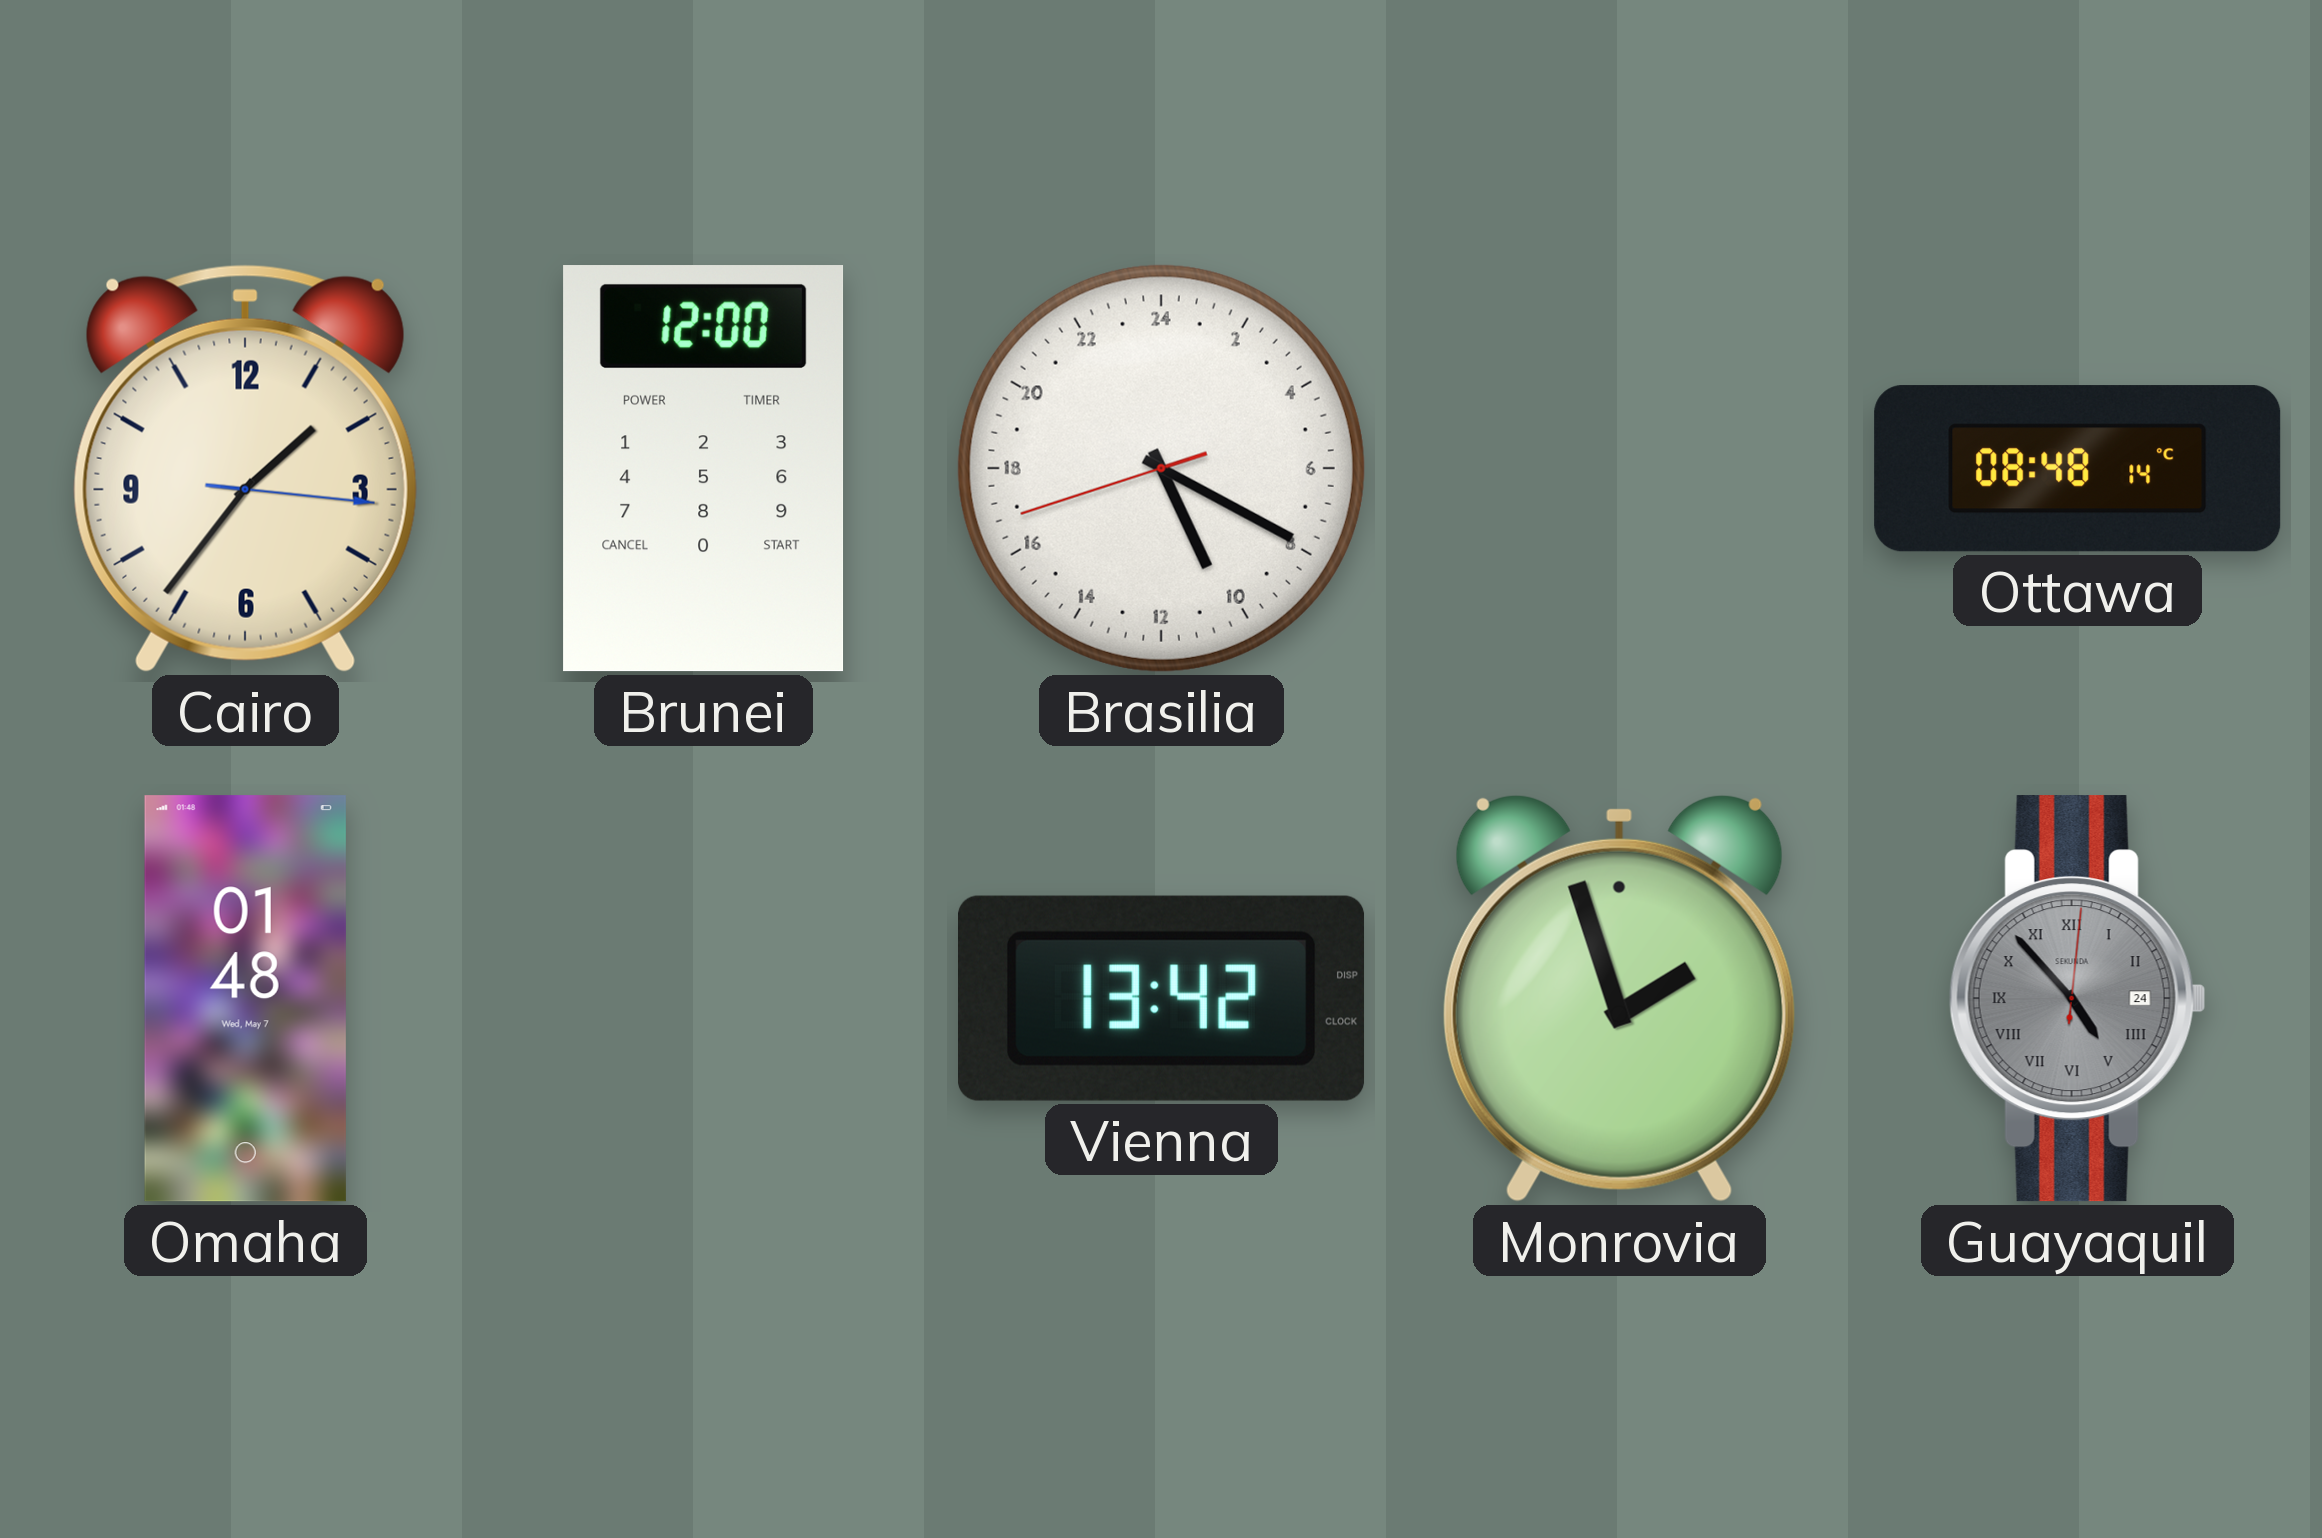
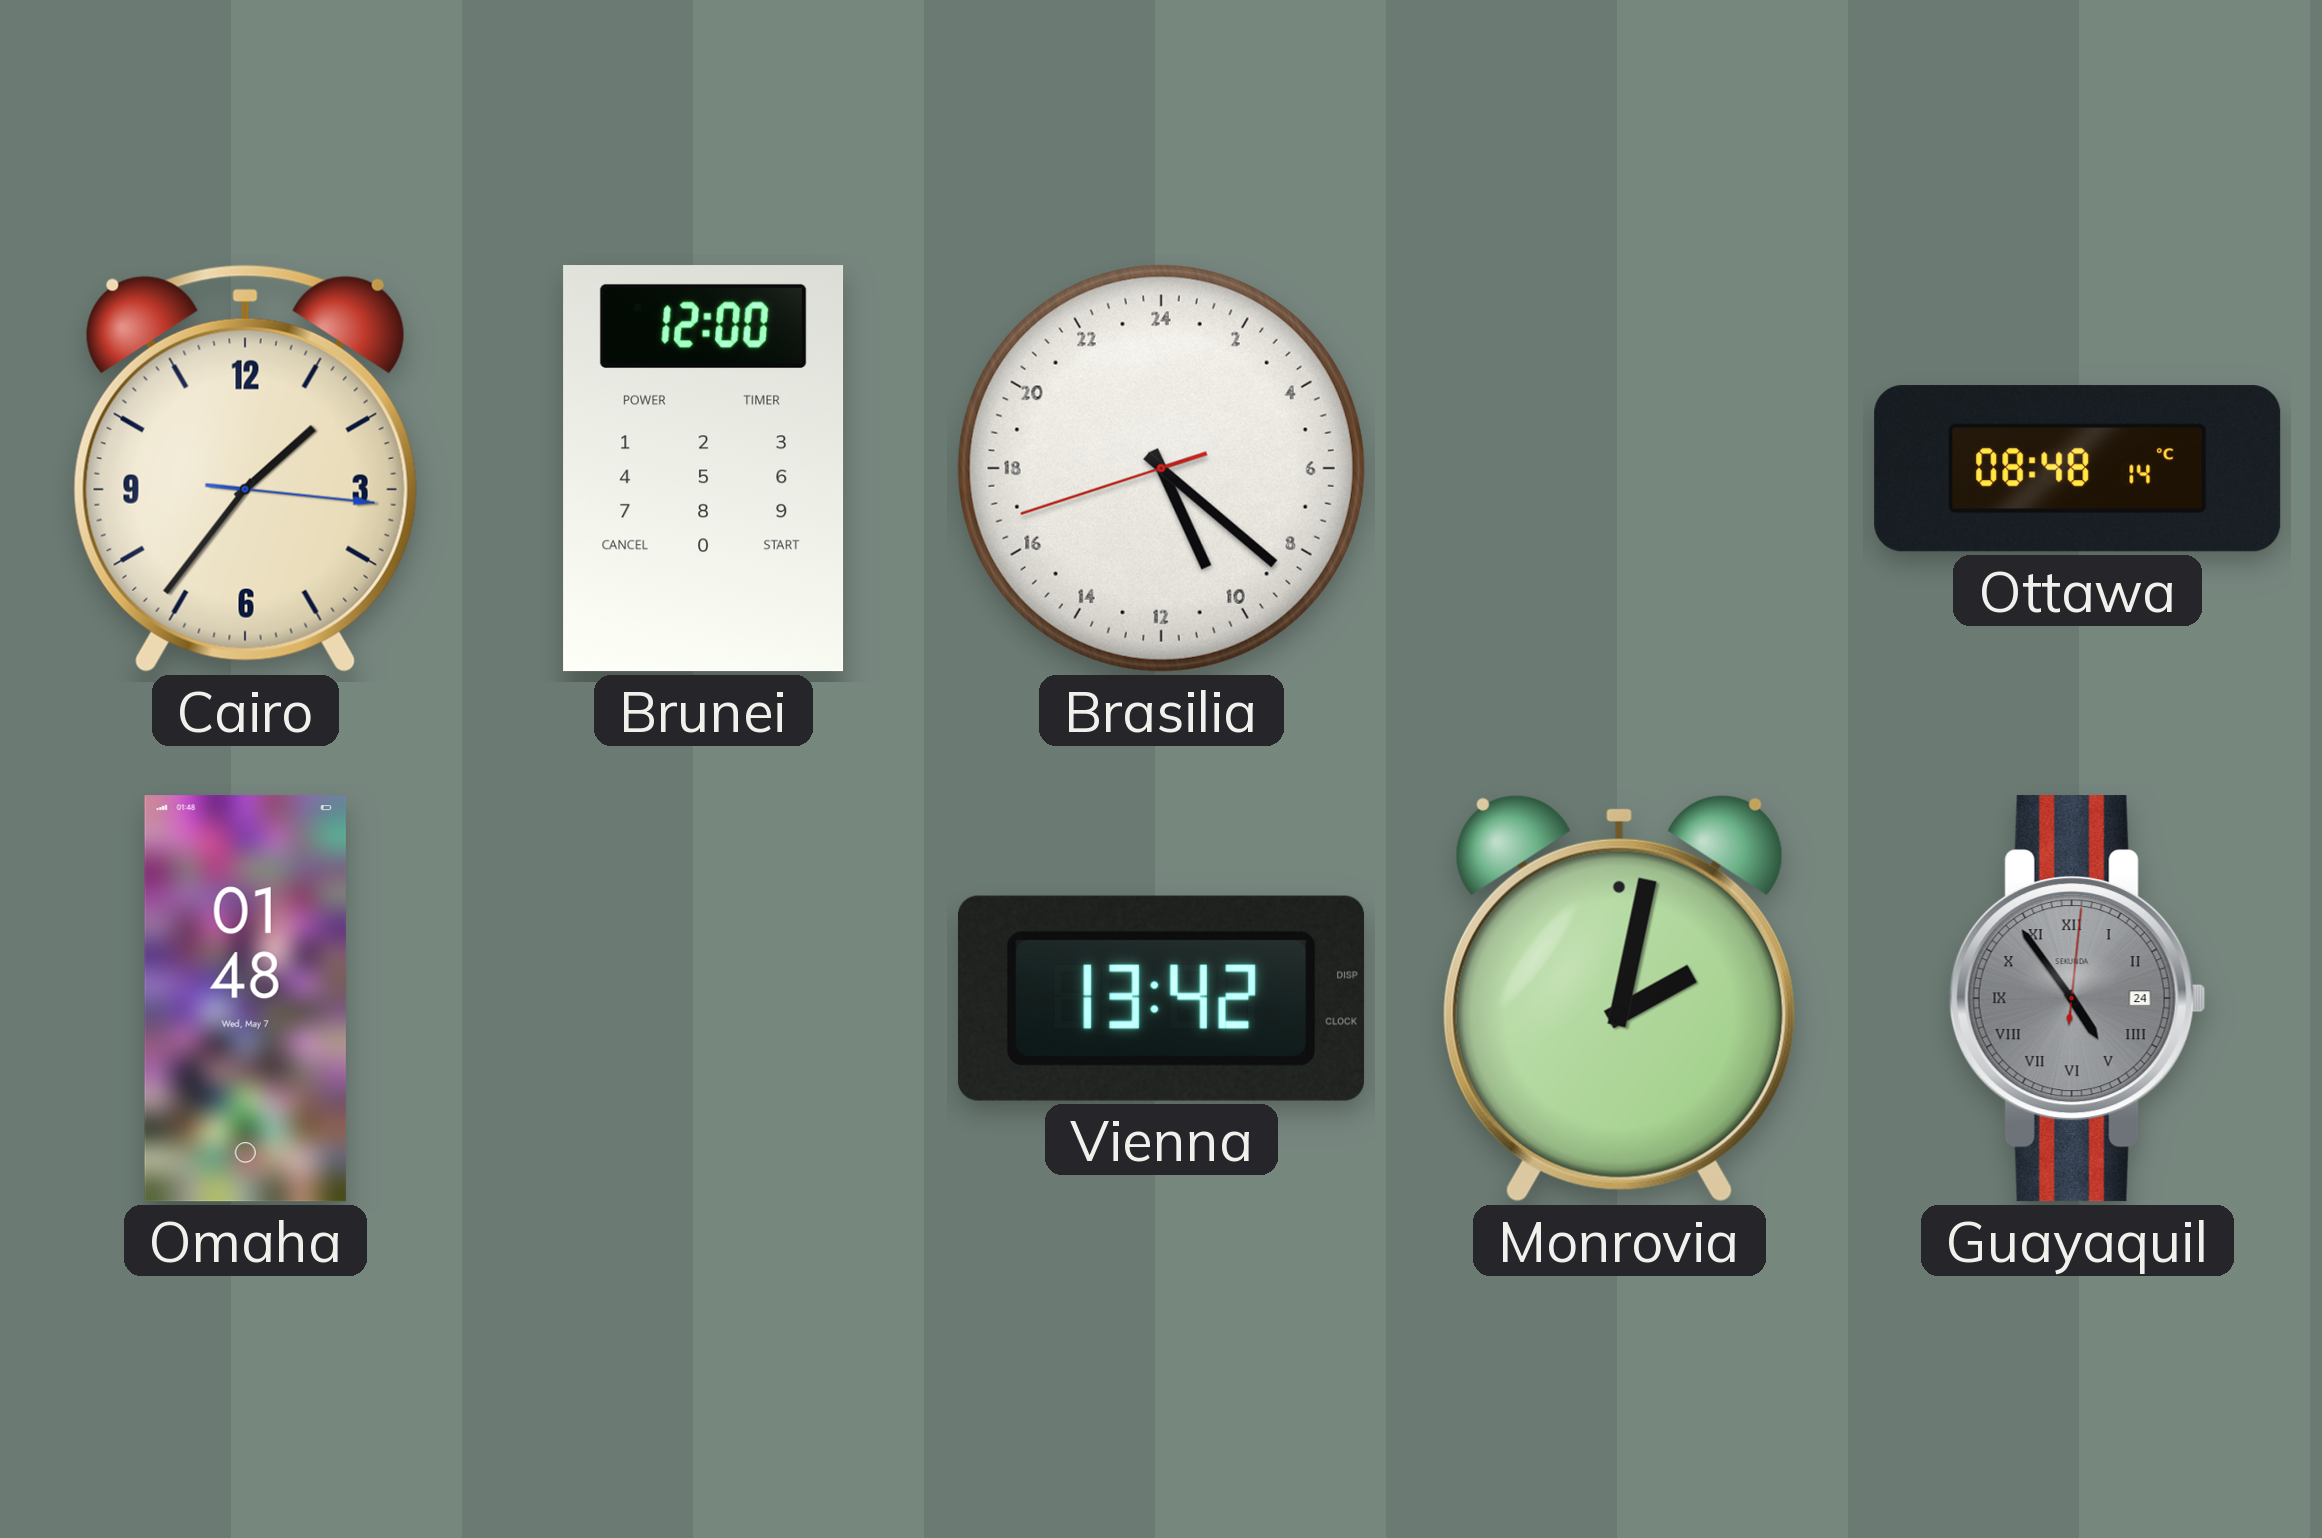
Brasilia: 10:19 -> 10:21 (1161, 468)
Monrovia: 1:57 -> 2:02 (1619, 998)
Guayaquil: 4:53 -> 4:54 (2077, 999)
